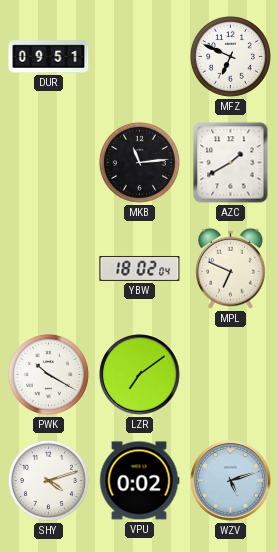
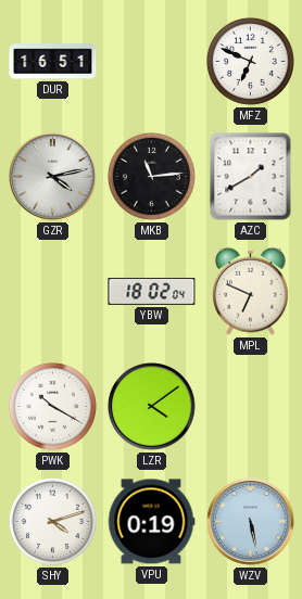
DUR: 09:51 -> 16:51 (53, 62)
GZR: none -> 4:13 (53, 177)
LZR: 7:09 -> 4:09 (152, 407)
VPU: 0:02 -> 0:19 (151, 522)
WZV: 5:12 -> 5:28 (251, 522)
